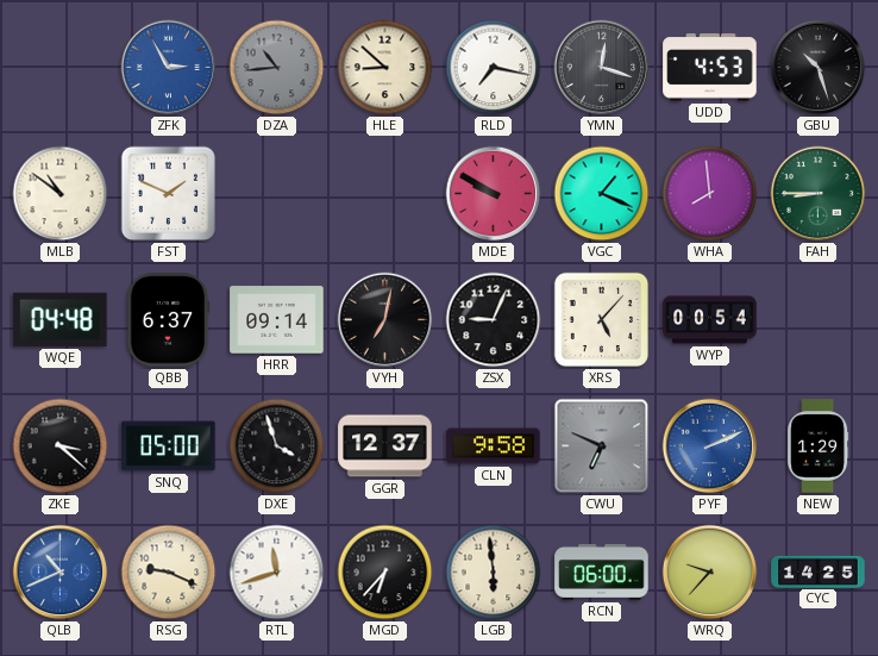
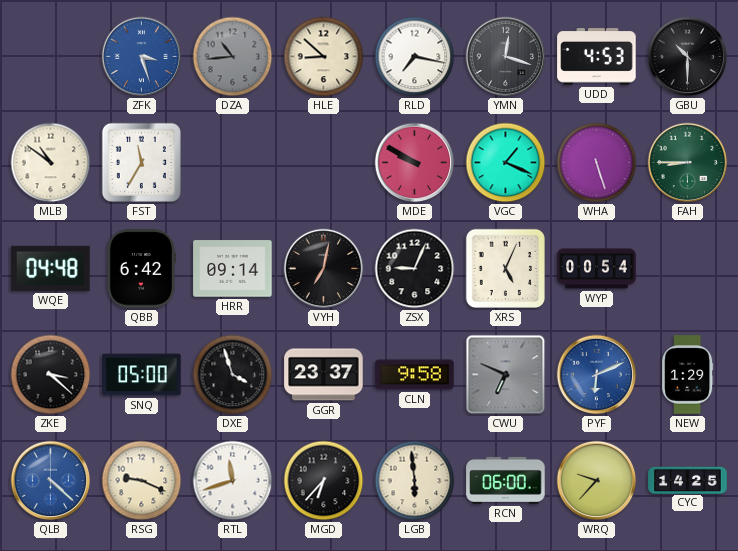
ZFK: 2:55 -> 3:27 (142, 57)
GBU: 10:27 -> 10:30 (688, 57)
FST: 1:49 -> 11:35 (141, 162)
WHA: 7:59 -> 5:27 (597, 163)
QBB: 6:37 -> 6:42 (141, 269)
XRS: 5:07 -> 5:04 (505, 268)
GGR: 12:37 -> 23:37 (324, 375)
PYF: 2:11 -> 6:11 (597, 375)
QLB: 10:41 -> 4:22 (51, 481)
